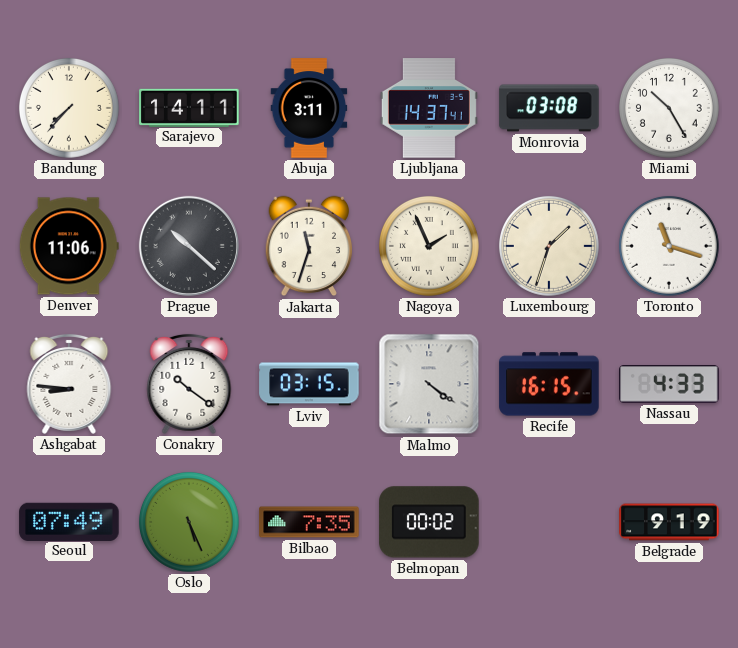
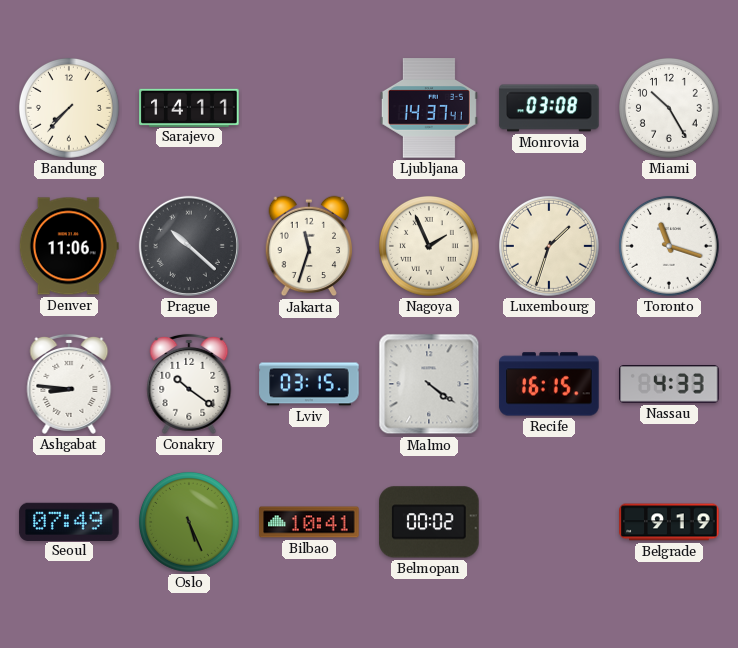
Abuja: 3:11 -> none (309, 108)
Bilbao: 7:35 -> 10:41 (309, 522)
